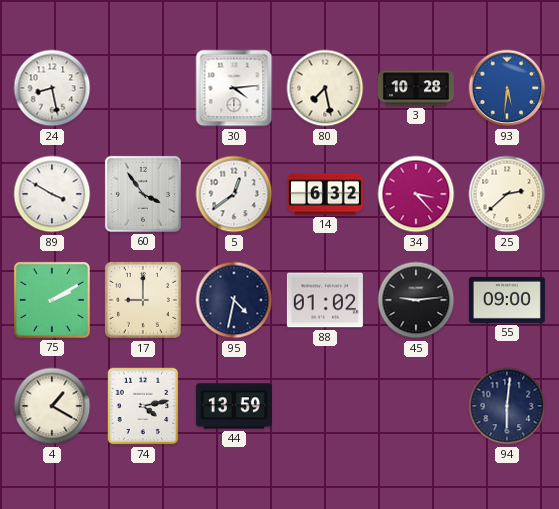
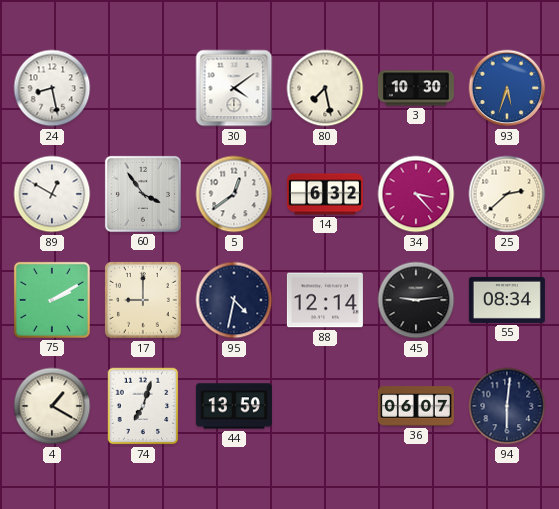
30: 4:14 -> 4:09 (234, 88)
3: 10:28 -> 10:30 (416, 88)
93: 5:31 -> 5:33 (507, 88)
89: 3:50 -> 12:50 (52, 194)
88: 01:02 -> 12:14 (325, 300)
55: 09:00 -> 08:34 (507, 300)
74: 4:13 -> 7:03 (143, 406)
36: none -> 06:07 (416, 406)
